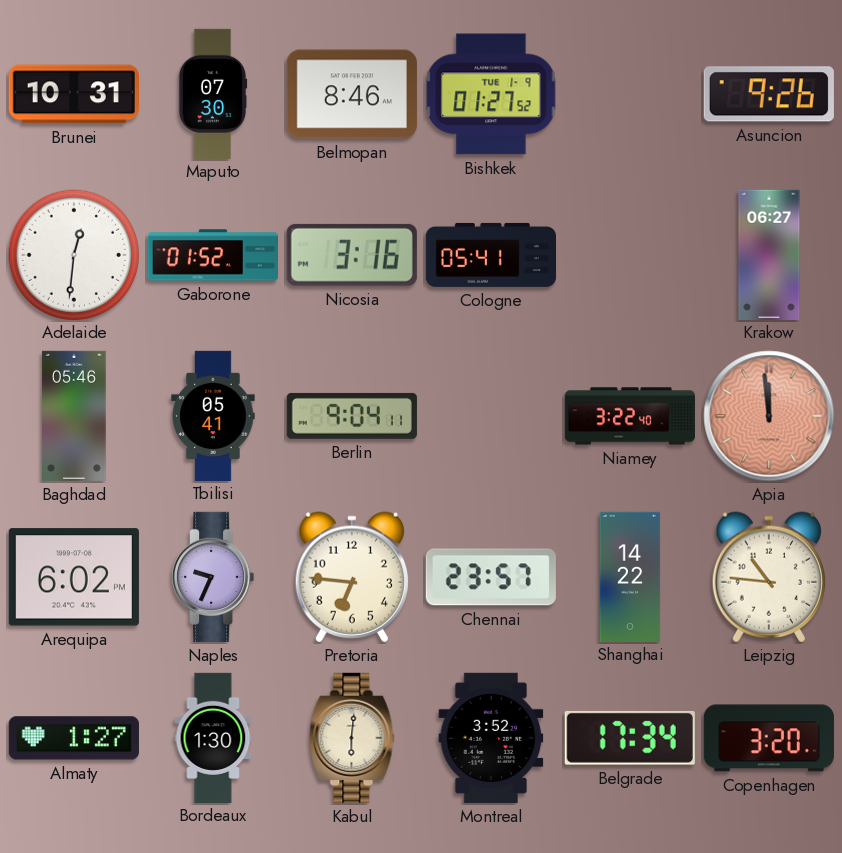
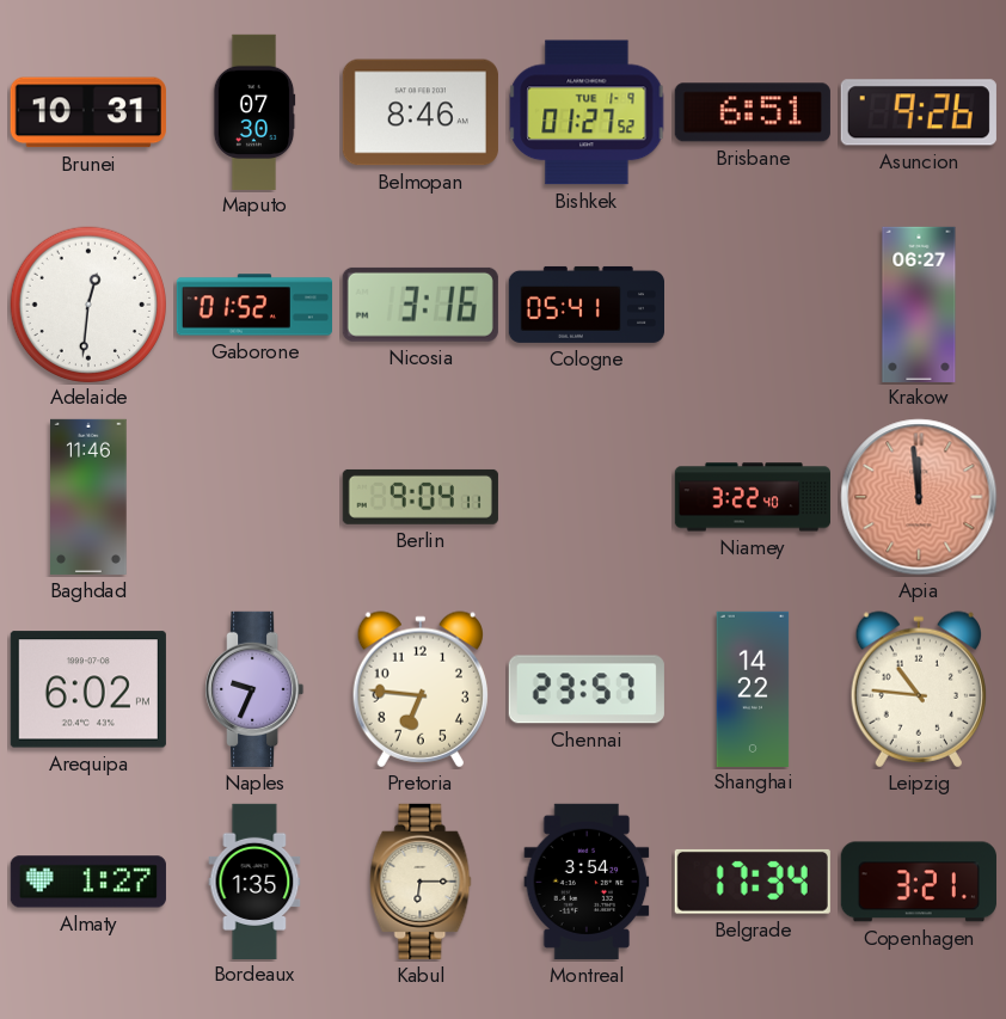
Brisbane: none -> 6:51 (753, 112)
Baghdad: 05:46 -> 11:46 (88, 497)
Tbilisi: 05:41 -> none (213, 415)
Bordeaux: 1:30 -> 1:35 (254, 880)
Kabul: 6:01 -> 6:15 (421, 882)
Montreal: 3:52 -> 3:54 (587, 882)
Copenhagen: 3:20 -> 3:21 (919, 882)
